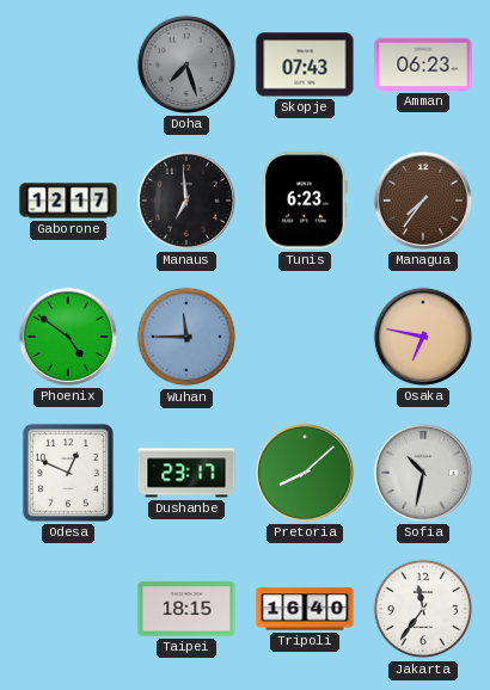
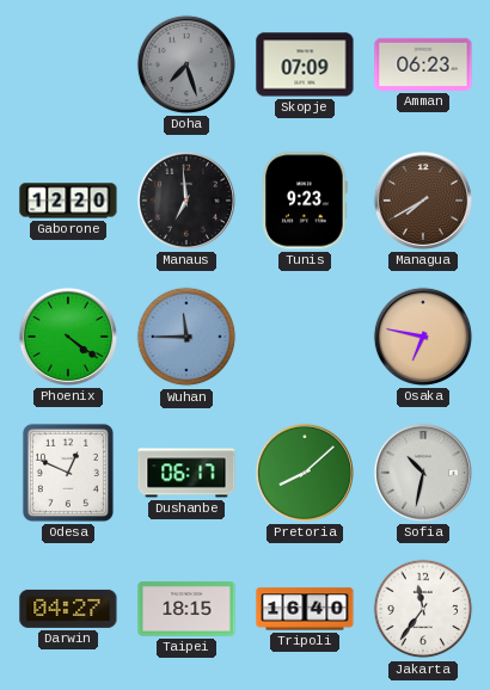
Skopje: 07:43 -> 07:09 (305, 64)
Gaborone: 12:17 -> 12:20 (68, 201)
Tunis: 6:23 -> 9:23 (305, 201)
Managua: 7:36 -> 7:40 (423, 201)
Phoenix: 4:51 -> 4:21 (68, 337)
Dushanbe: 23:17 -> 06:17 (186, 473)
Darwin: none -> 04:27 (68, 609)
